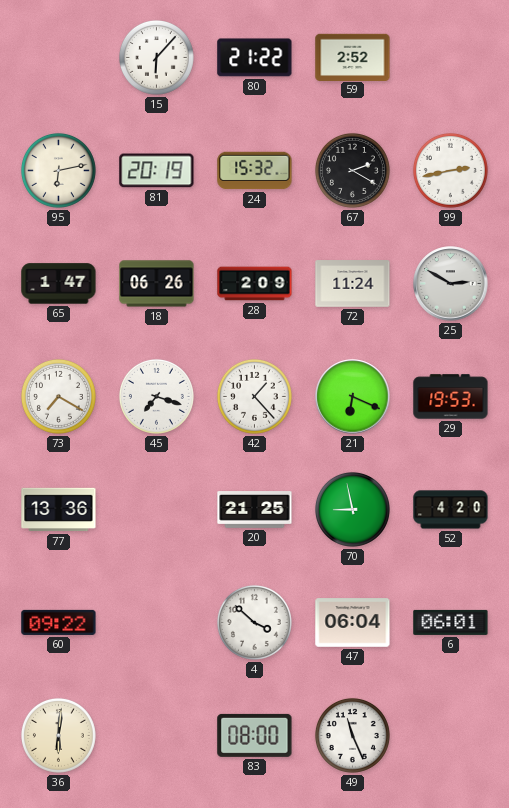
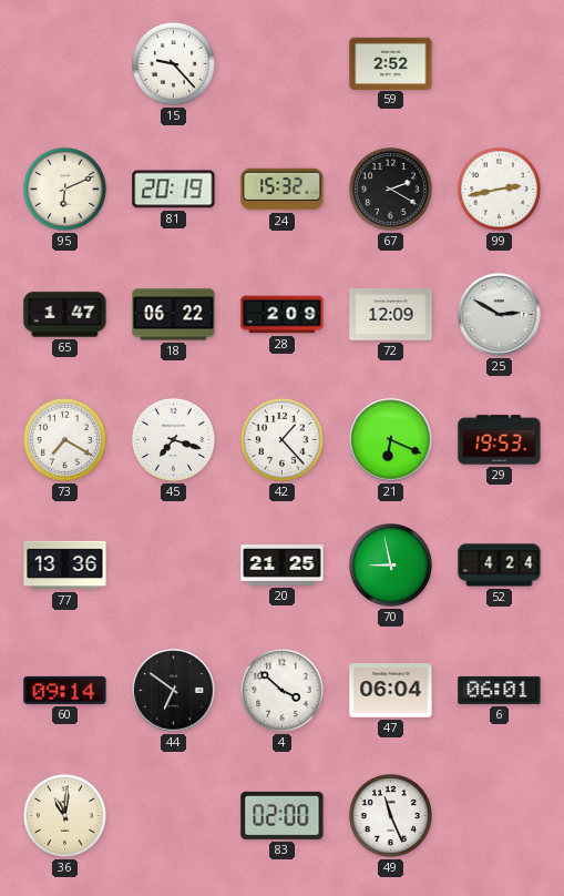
15: 6:07 -> 9:23 (173, 63)
80: 21:22 -> none (255, 58)
95: 6:13 -> 6:11 (64, 189)
18: 06:26 -> 06:22 (174, 315)
72: 11:24 -> 12:09 (391, 315)
52: 4:20 -> 4:24 (500, 566)
60: 09:22 -> 09:14 (65, 690)
44: none -> 6:51 (174, 691)
36: 6:01 -> 11:01 (64, 815)
83: 08:00 -> 02:00 (283, 815)
